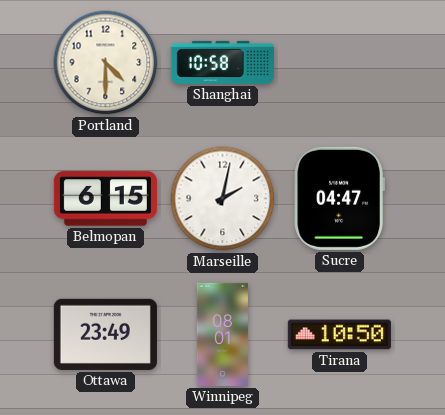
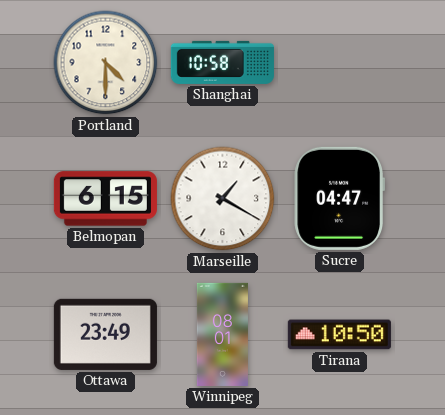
Marseille: 2:02 -> 1:20 (223, 199)
